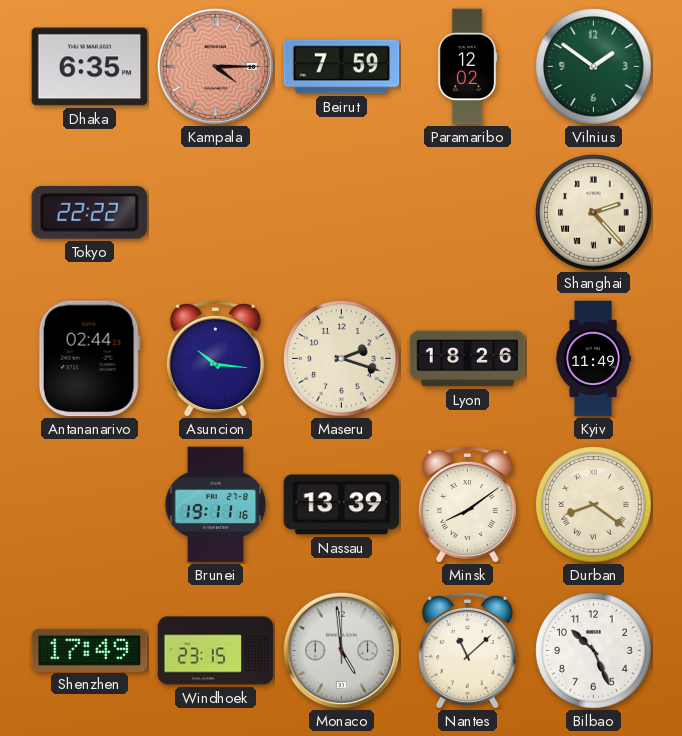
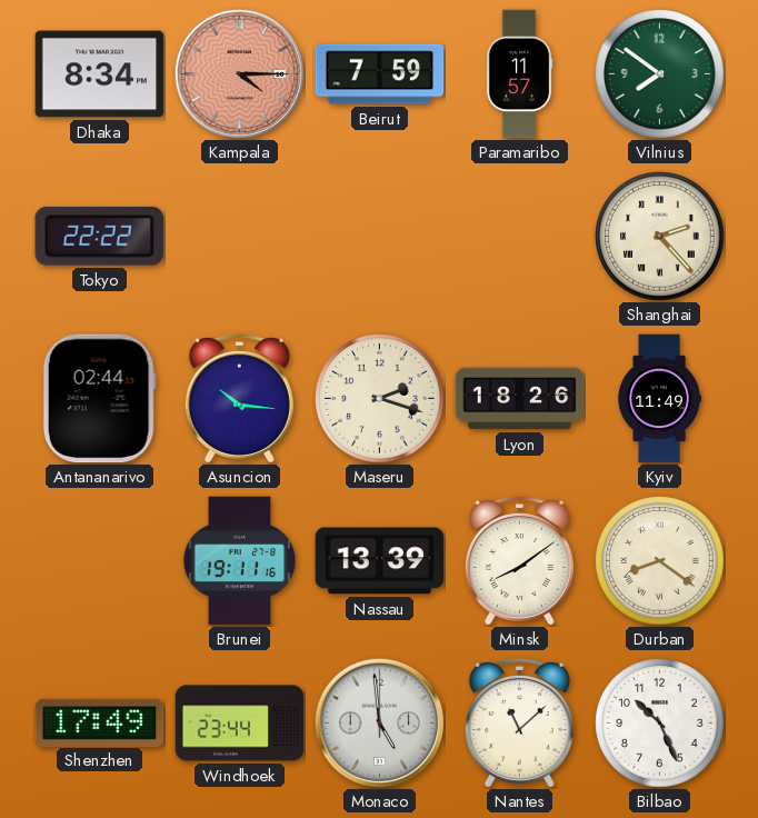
Dhaka: 6:35 -> 8:34 (100, 74)
Paramaribo: 12:02 -> 11:57 (519, 74)
Vilnius: 1:51 -> 7:51 (660, 74)
Windhoek: 23:15 -> 23:44 (240, 724)
